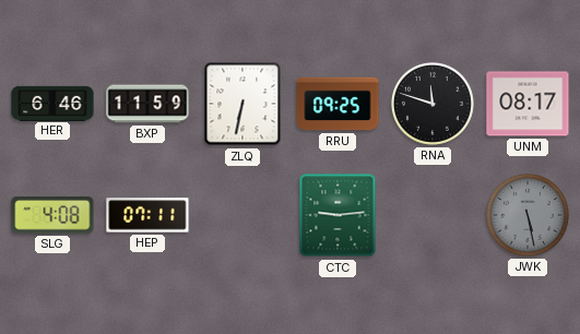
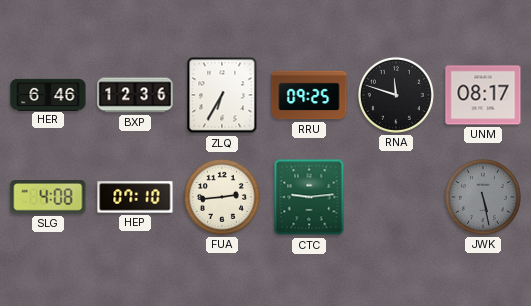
BXP: 11:59 -> 12:36 (135, 95)
ZLQ: 6:32 -> 6:35 (222, 95)
HEP: 07:11 -> 07:10 (135, 197)
FUA: none -> 2:44 (222, 197)
